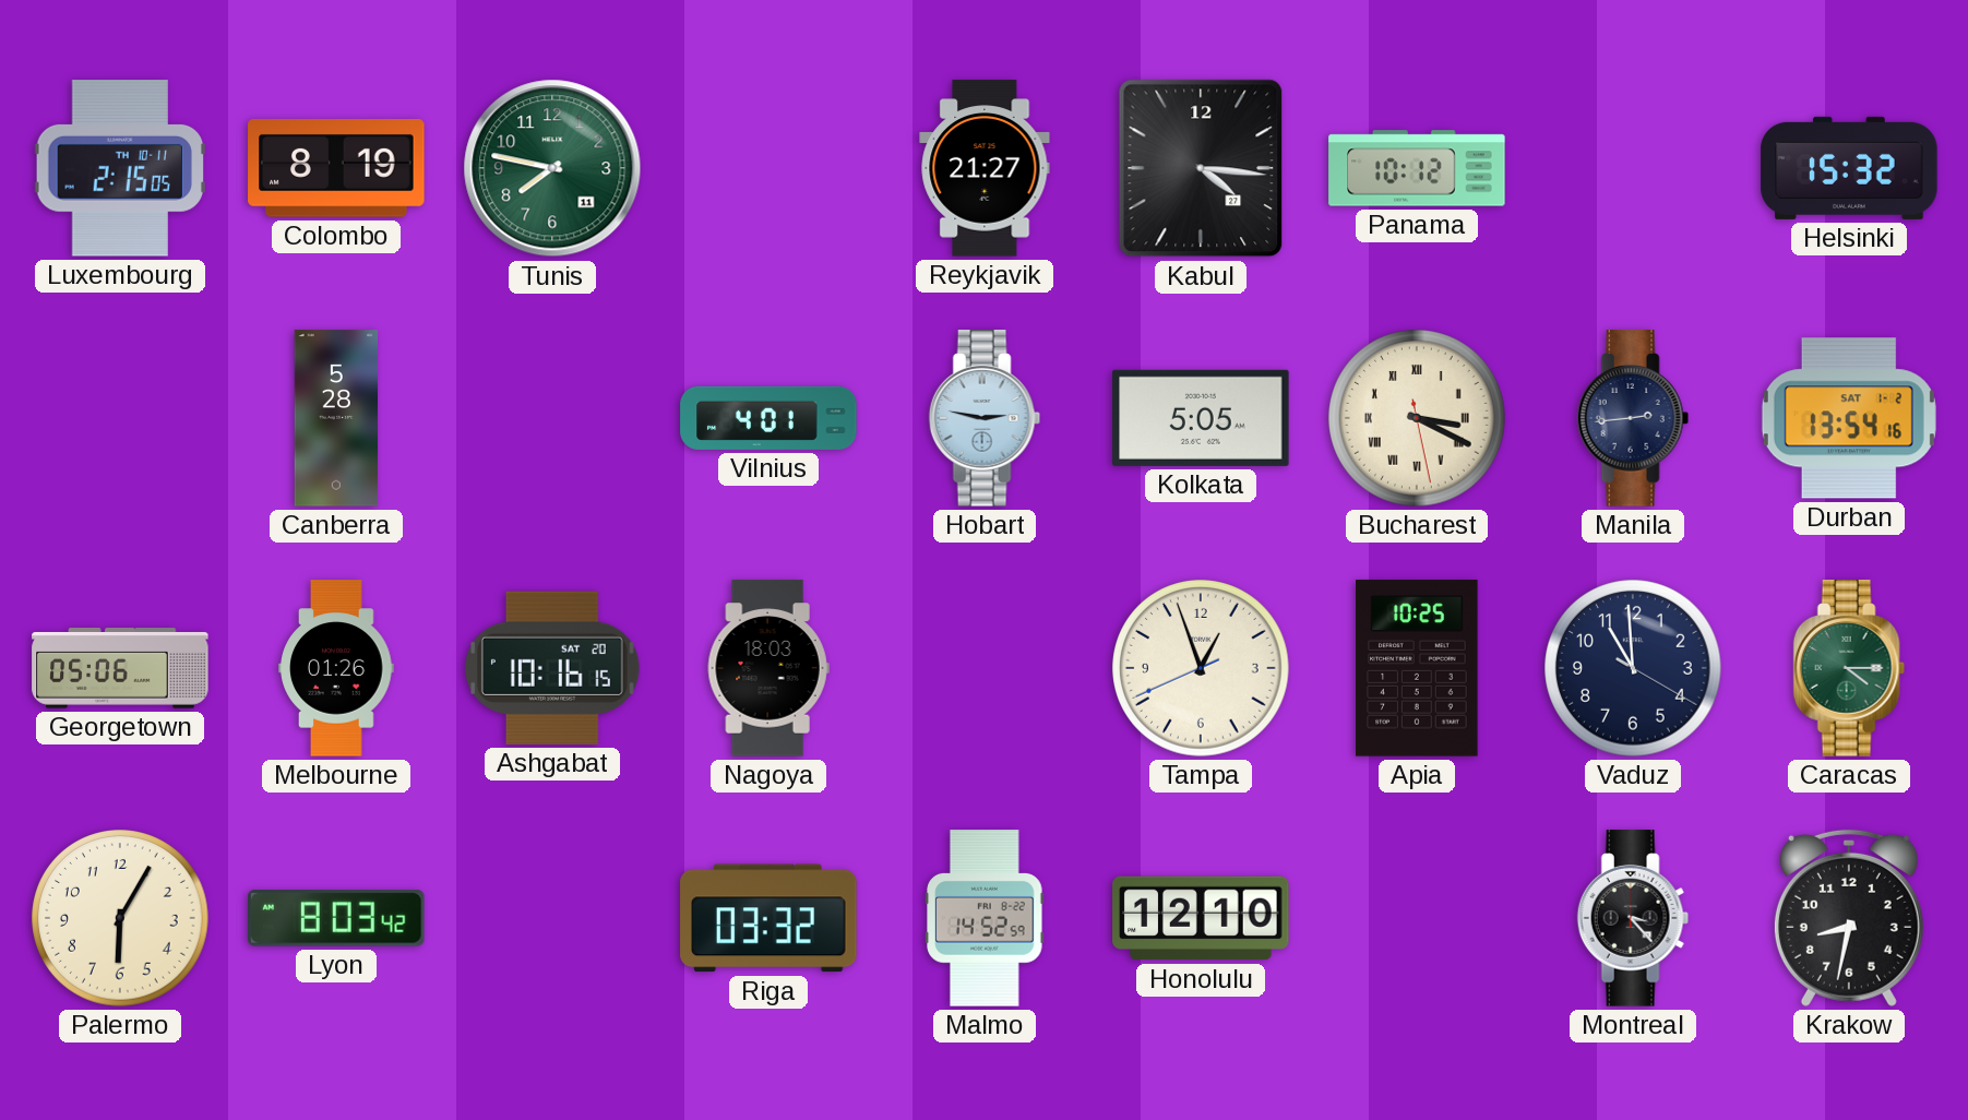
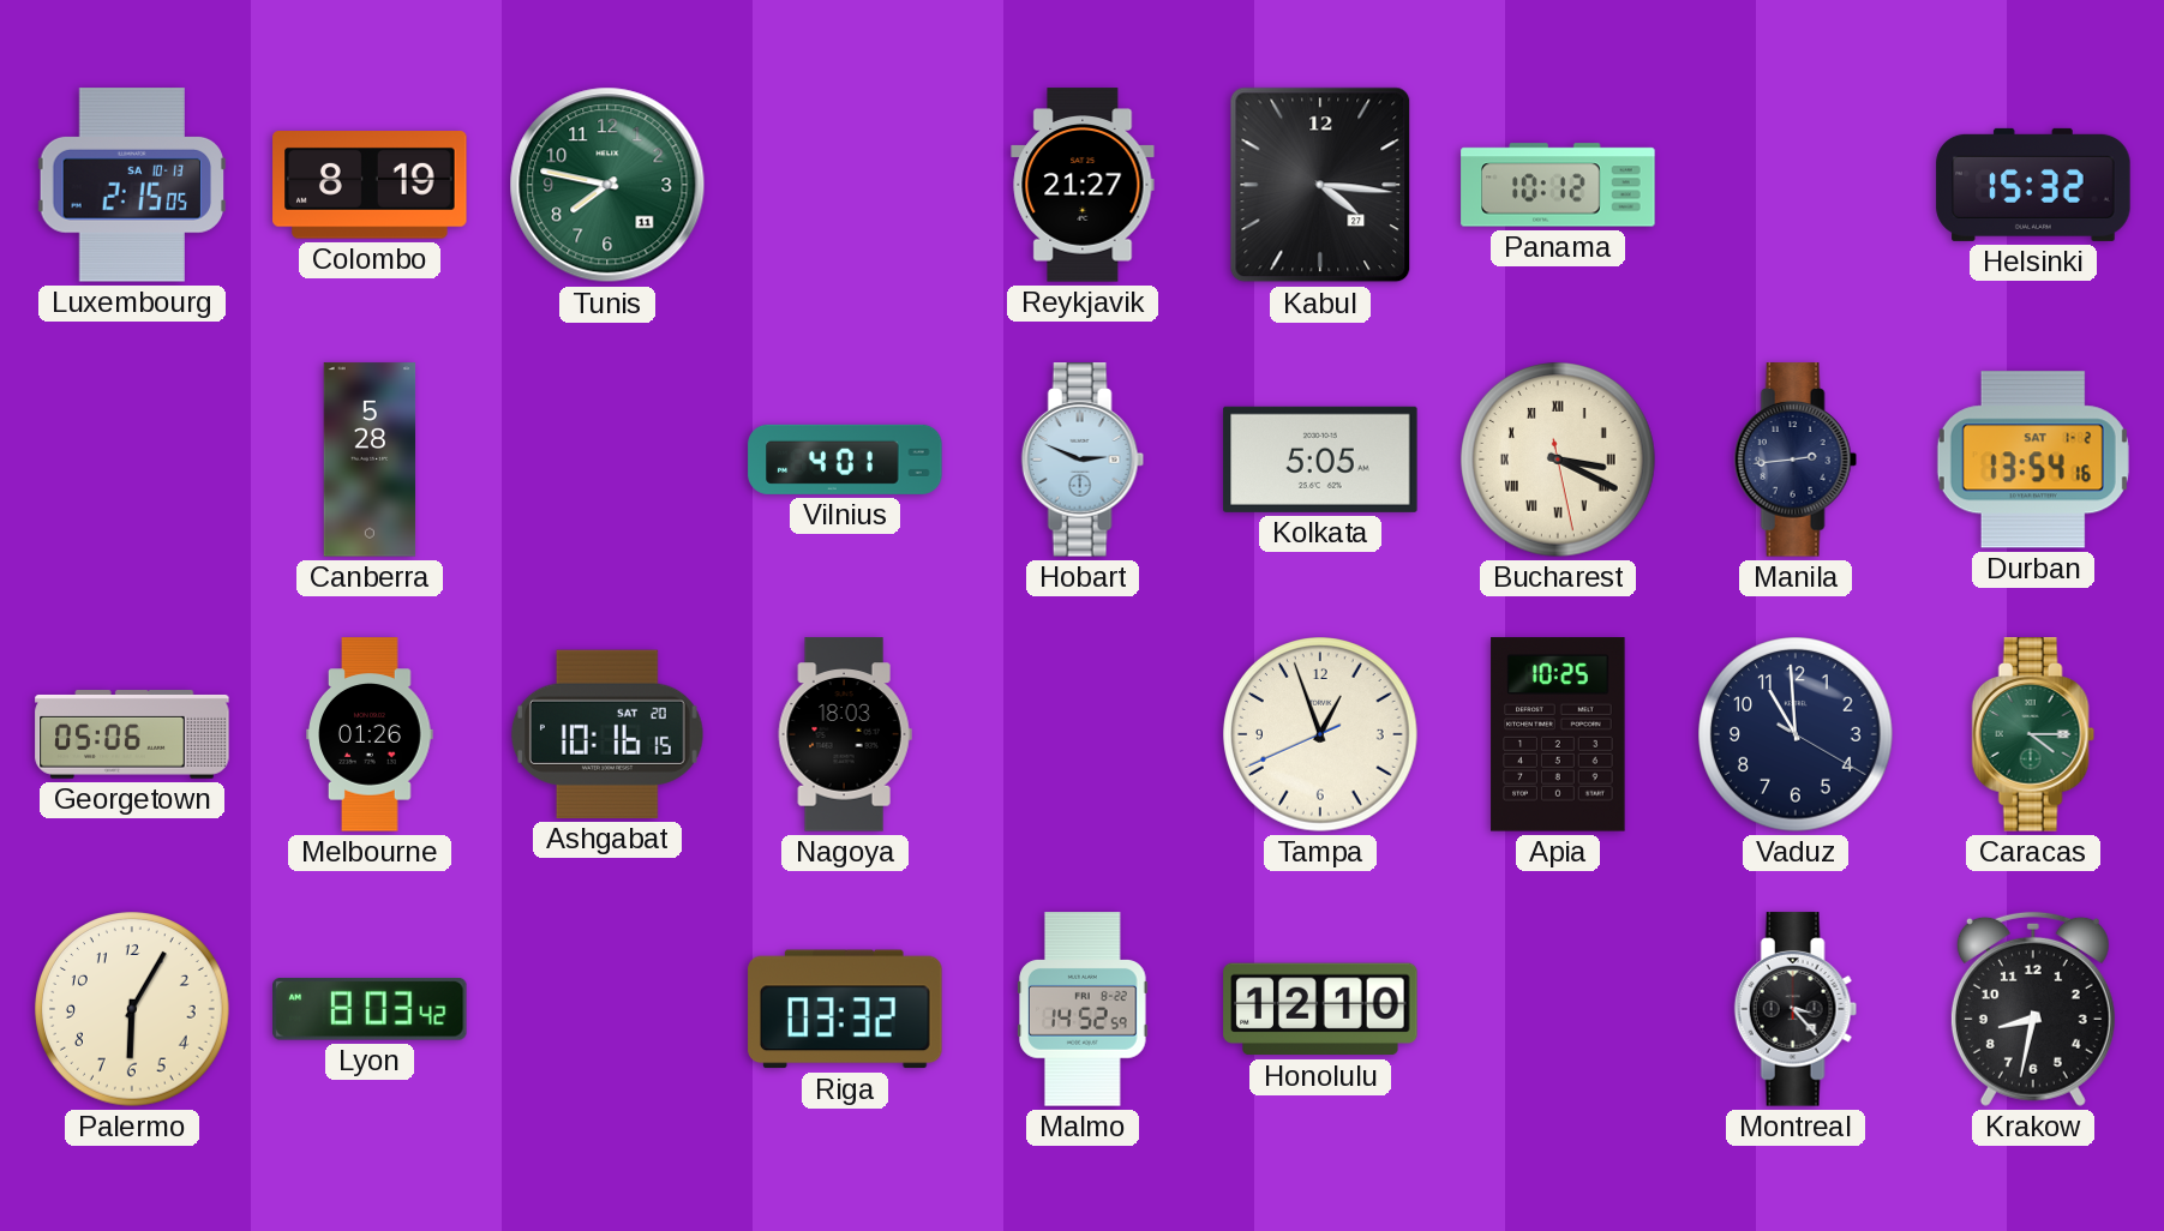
Luxembourg date: TH 10-11 -> SA 10-13 (132, 185)
Hobart: 2:47 -> 2:49 (1083, 460)
